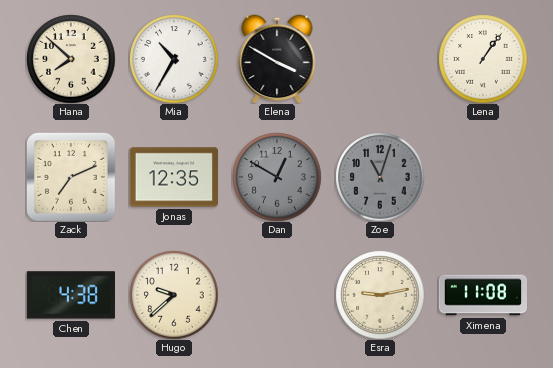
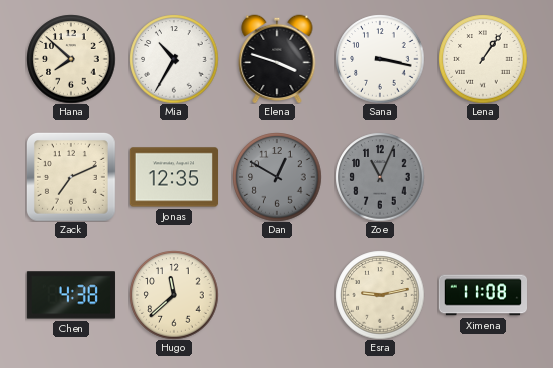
Elena: 3:50 -> 3:48 (277, 59)
Sana: none -> 3:17 (380, 59)
Zoe: 11:03 -> 11:04 (380, 177)
Hugo: 9:38 -> 11:38 (174, 295)
